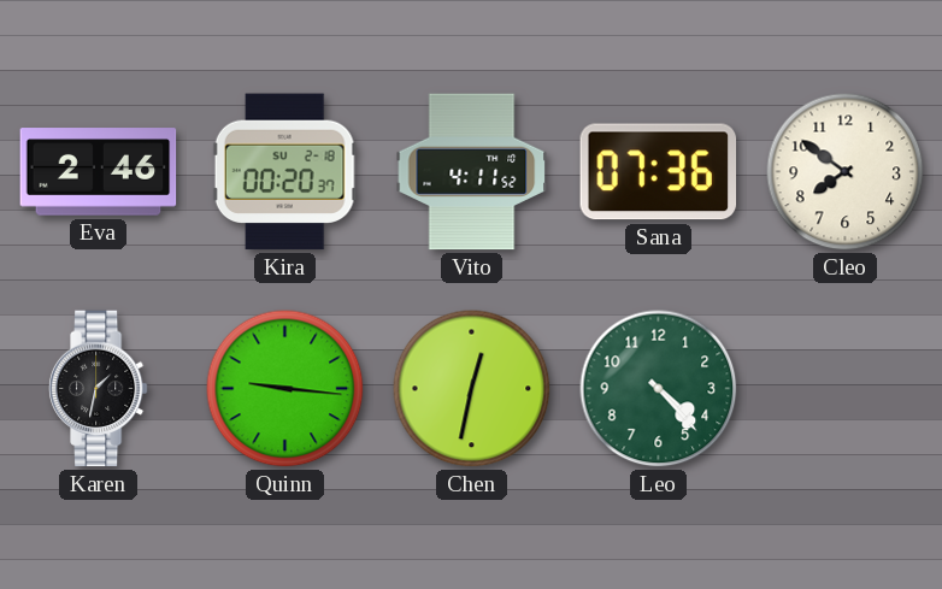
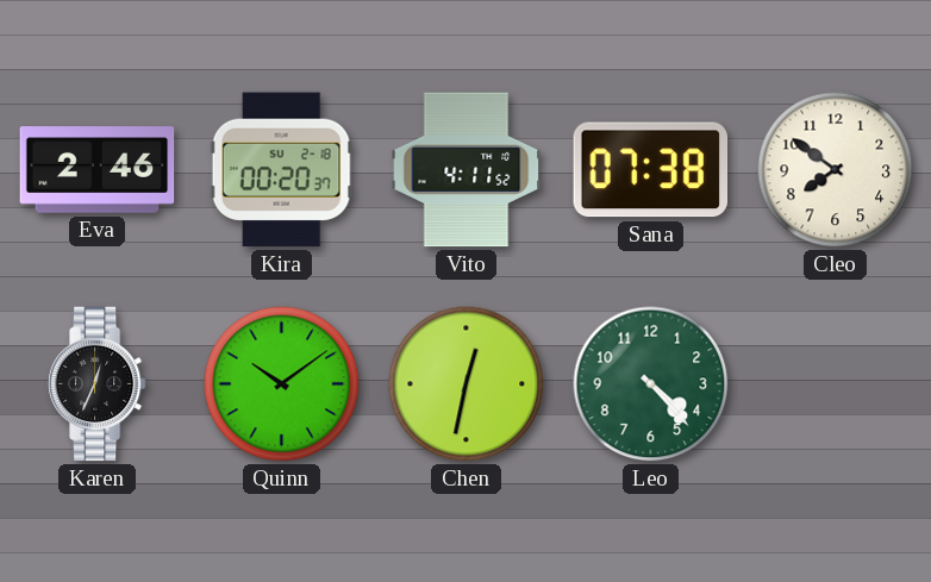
Sana: 07:36 -> 07:38 (651, 170)
Karen: 1:32 -> 12:34 (96, 384)
Quinn: 9:16 -> 10:09 (282, 384)
